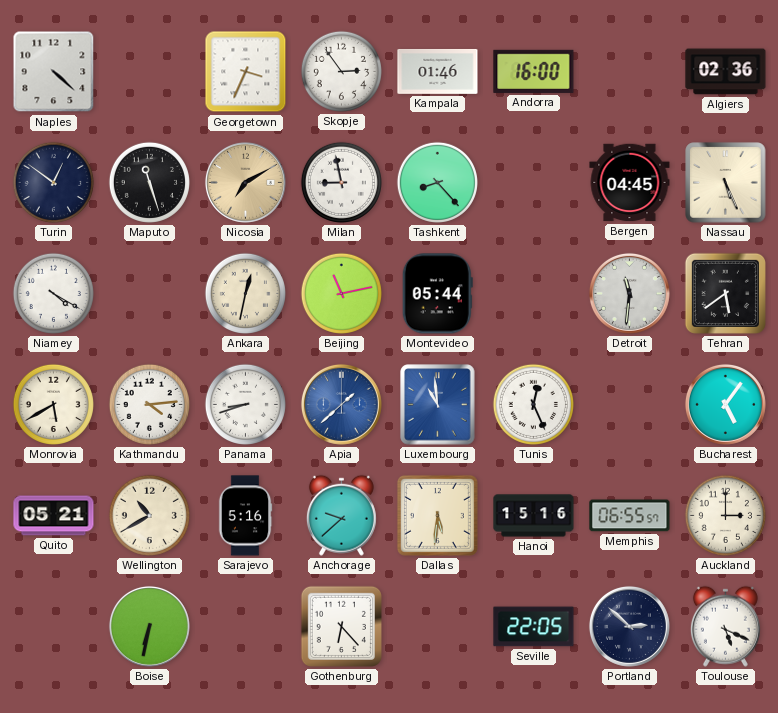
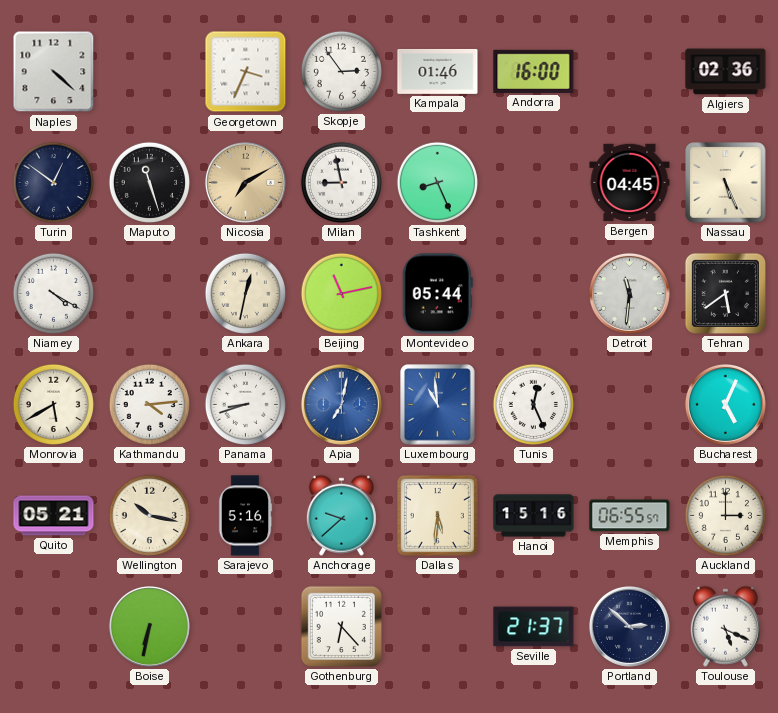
Tashkent: 8:23 -> 8:26 (437, 182)
Apia: 1:38 -> 7:02 (341, 404)
Bucharest: 5:06 -> 5:04 (725, 404)
Wellington: 10:40 -> 10:17 (149, 515)
Seville: 22:05 -> 21:37 (534, 627)
